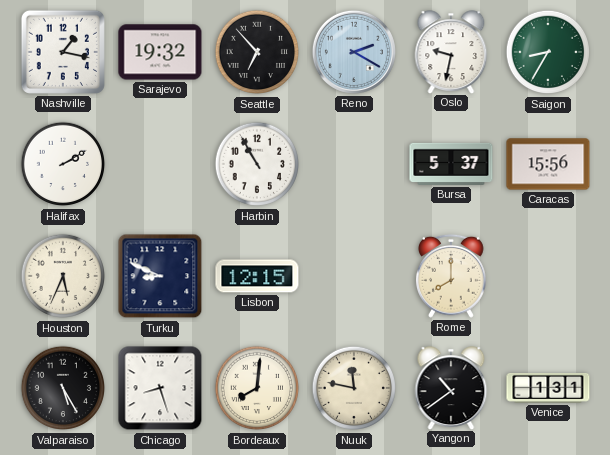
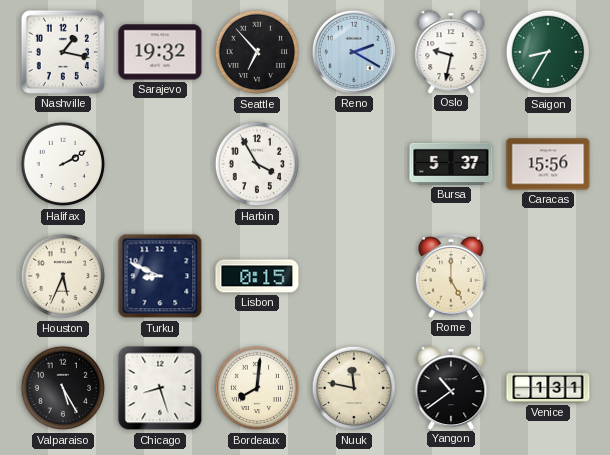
Harbin: 10:55 -> 3:55 (257, 164)
Lisbon: 12:15 -> 0:15 (257, 276)
Rome: 8:00 -> 5:00 (451, 276)
